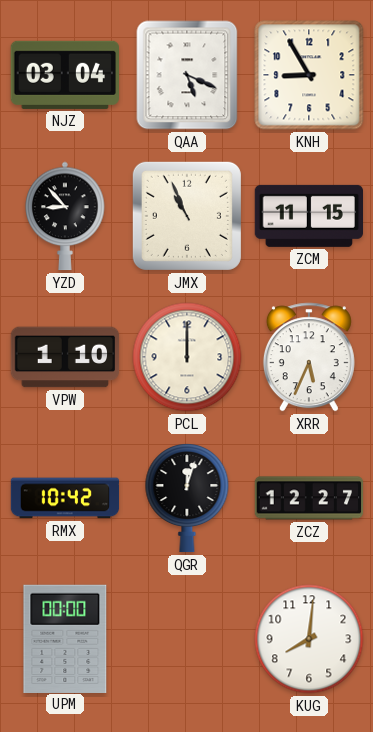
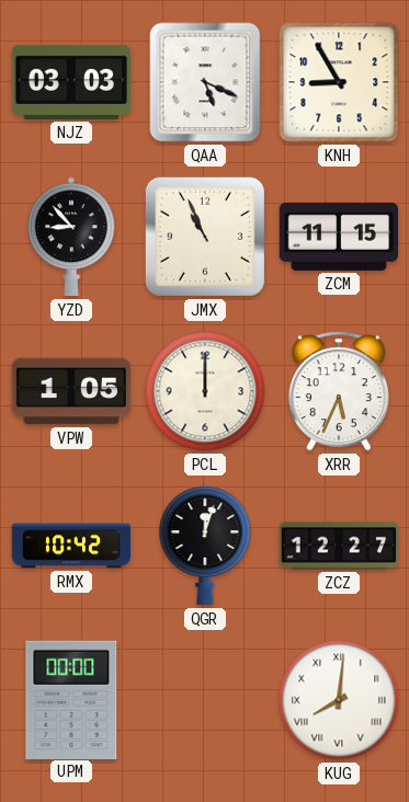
NJZ: 03:04 -> 03:03 (70, 82)
VPW: 1:10 -> 1:05 (71, 391)
KUG numerals: Arabic -> Roman (339, 700)
